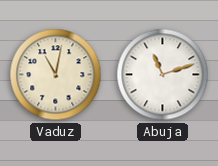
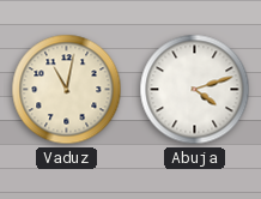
Abuja: 11:12 -> 4:12 (195, 90)
